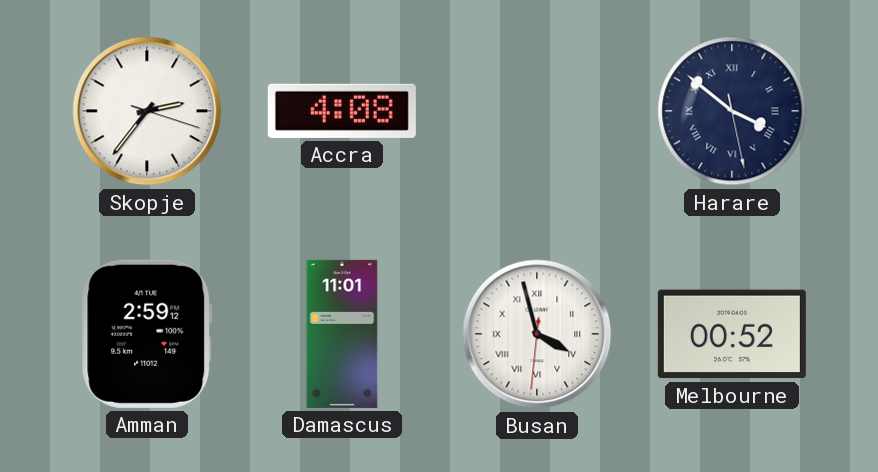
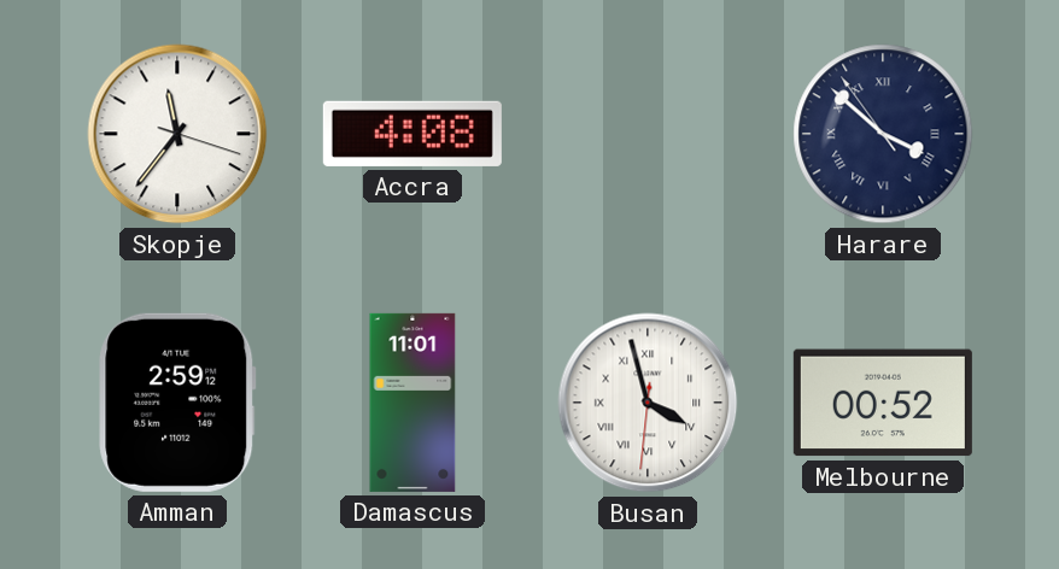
Skopje: 2:36 -> 11:36 (177, 134)
Harare: 3:51:28 -> 3:51:54 (883, 134)
